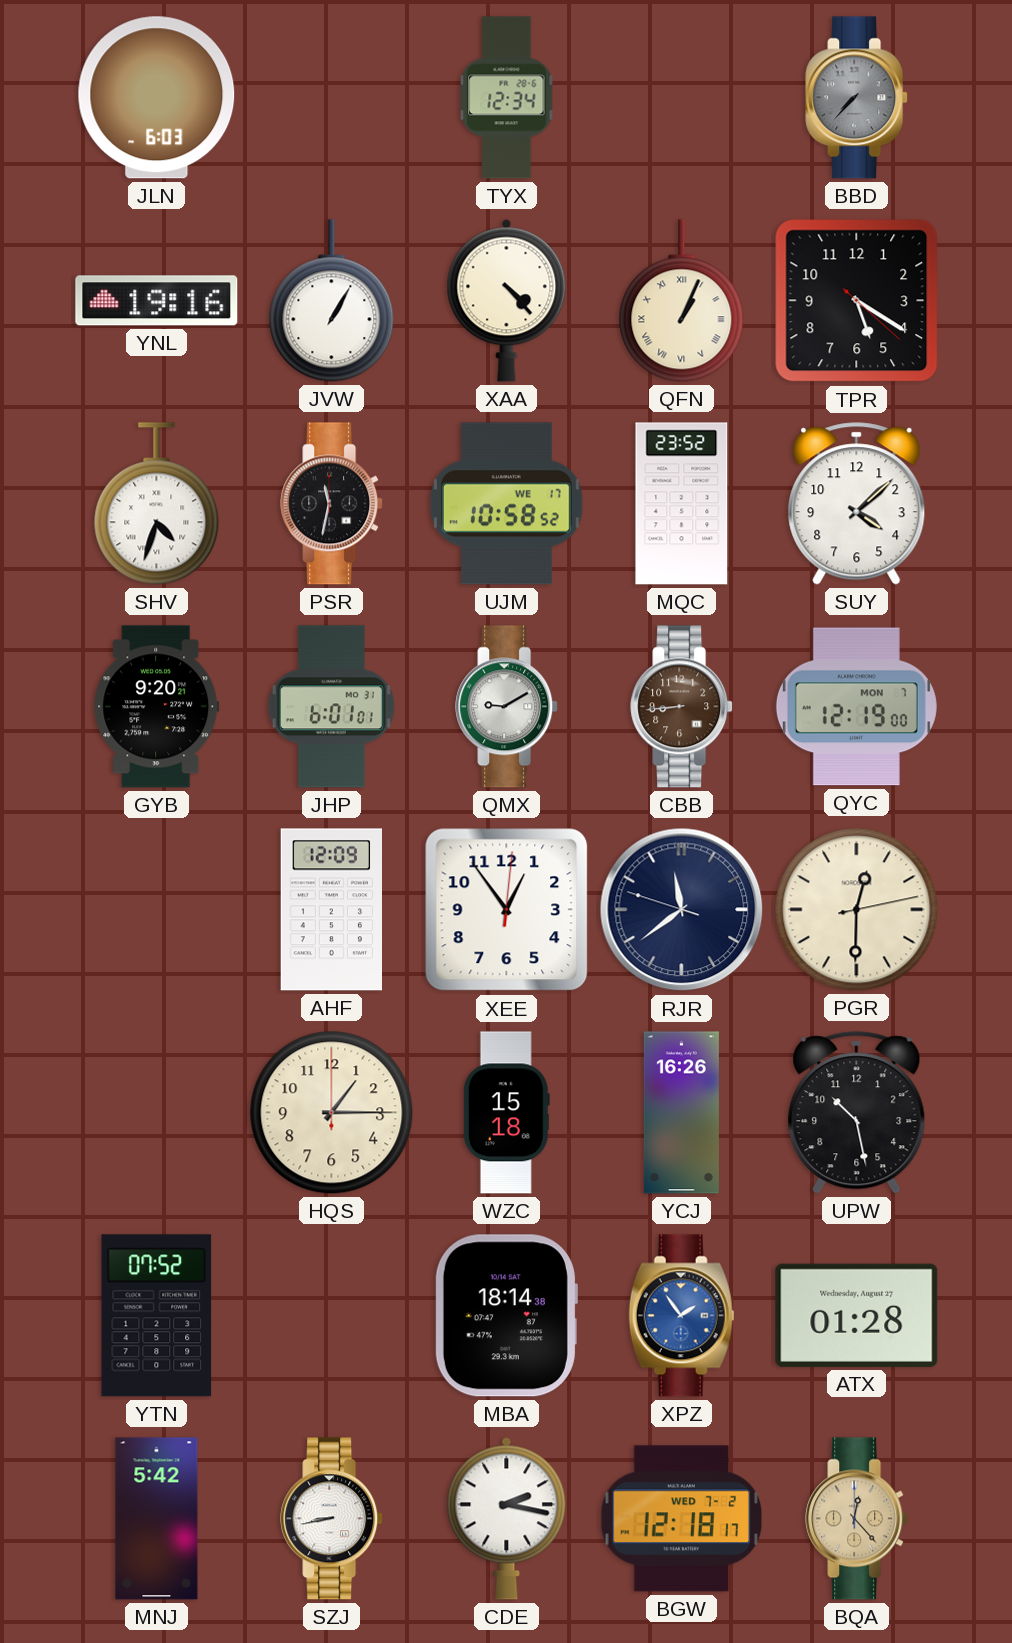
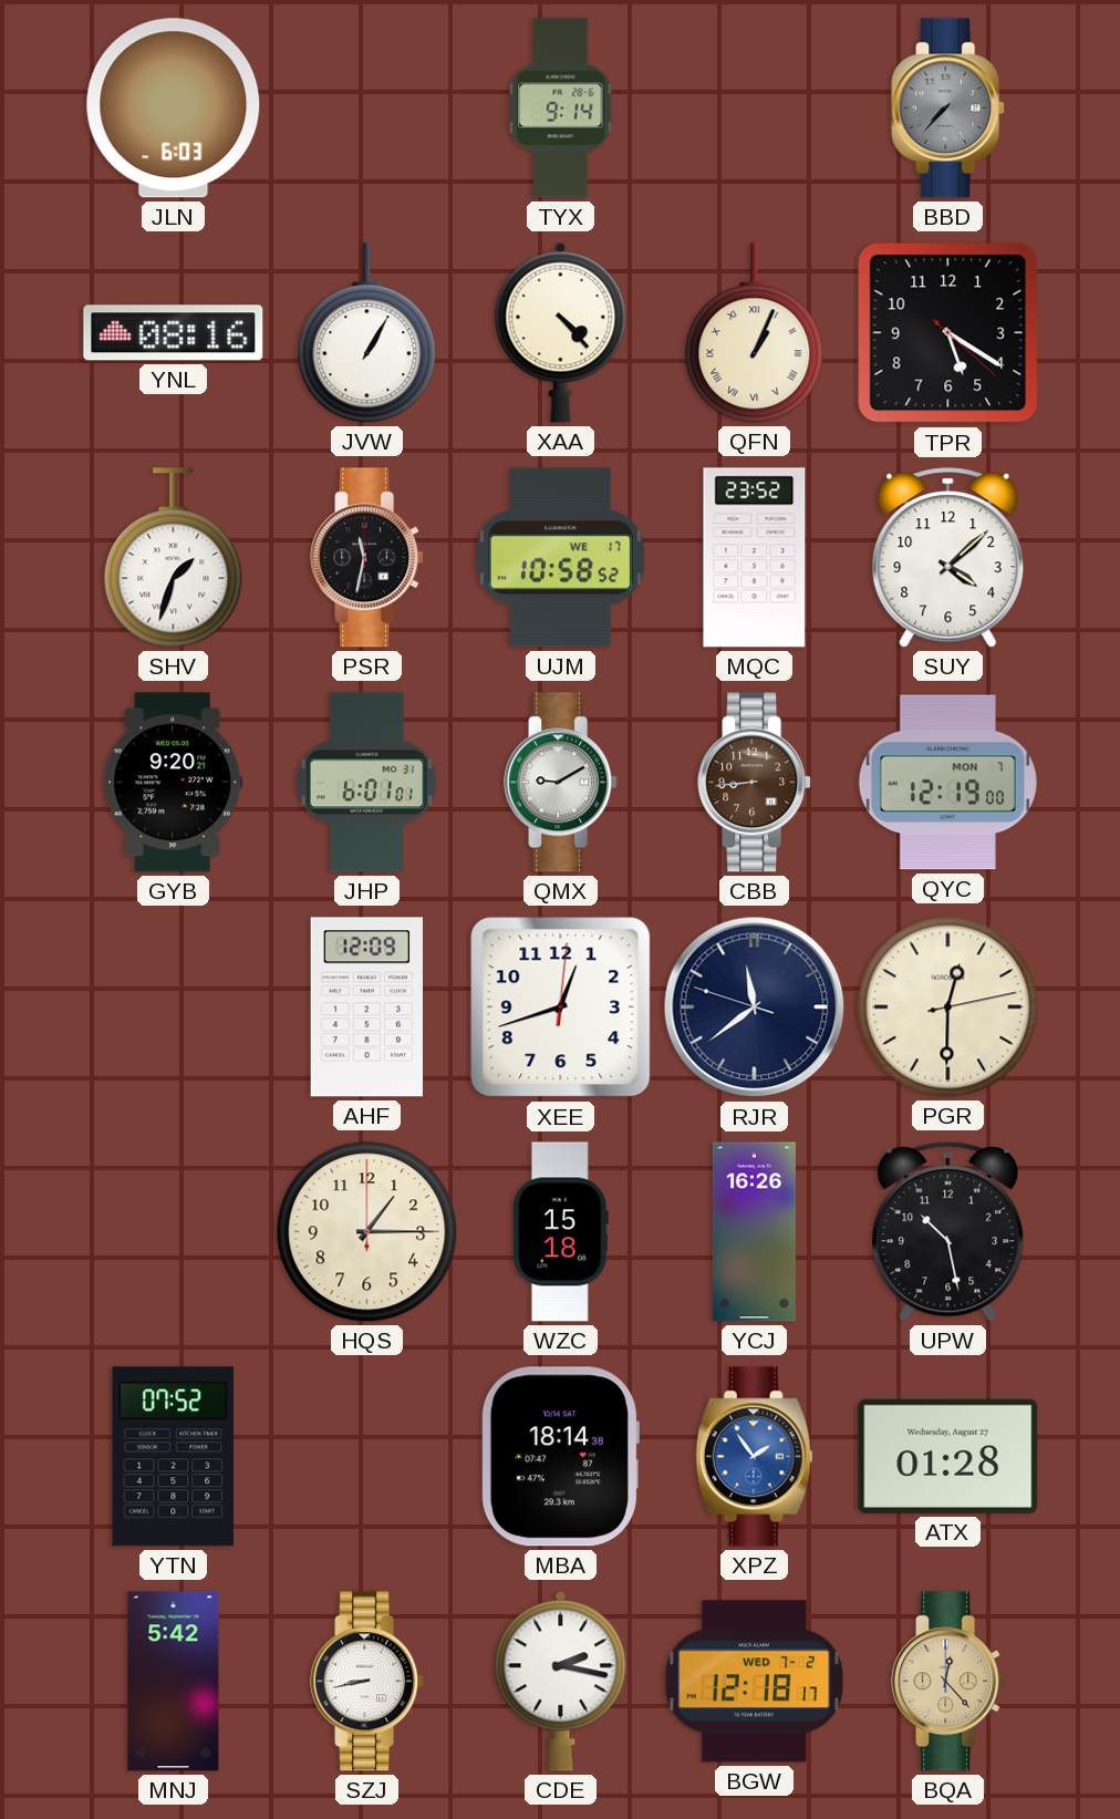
TYX: 12:34 -> 9:14 (561, 108)
YNL: 19:16 -> 08:16 (174, 333)
SHV: 4:33 -> 1:33 (174, 558)
XEE: 12:54 -> 12:42 (561, 1007)
